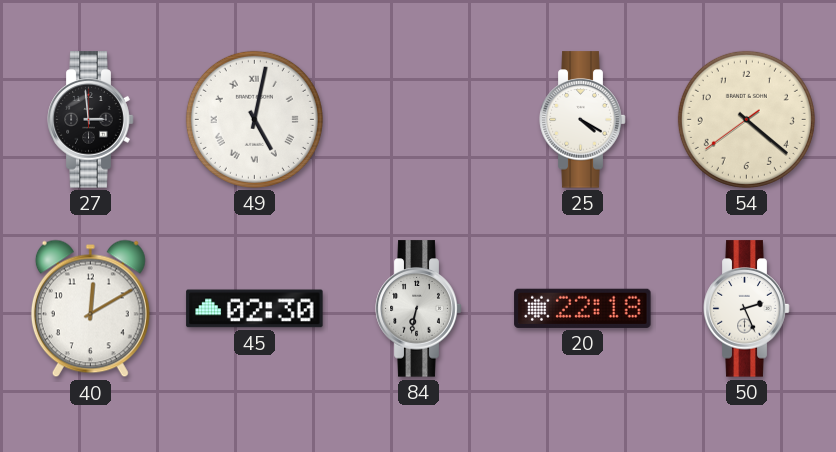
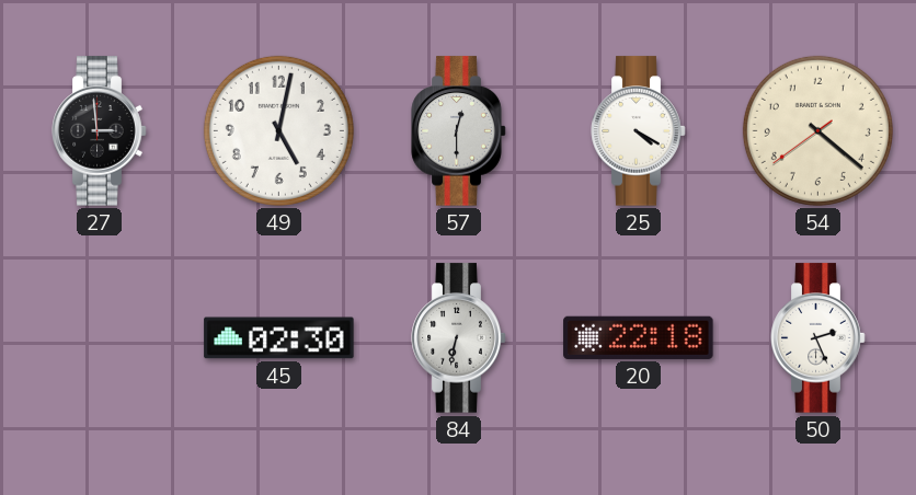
49 numerals: Roman -> Arabic (278, 130)
57: none -> 12:30 (459, 131)
40: 12:10 -> none (90, 309)
